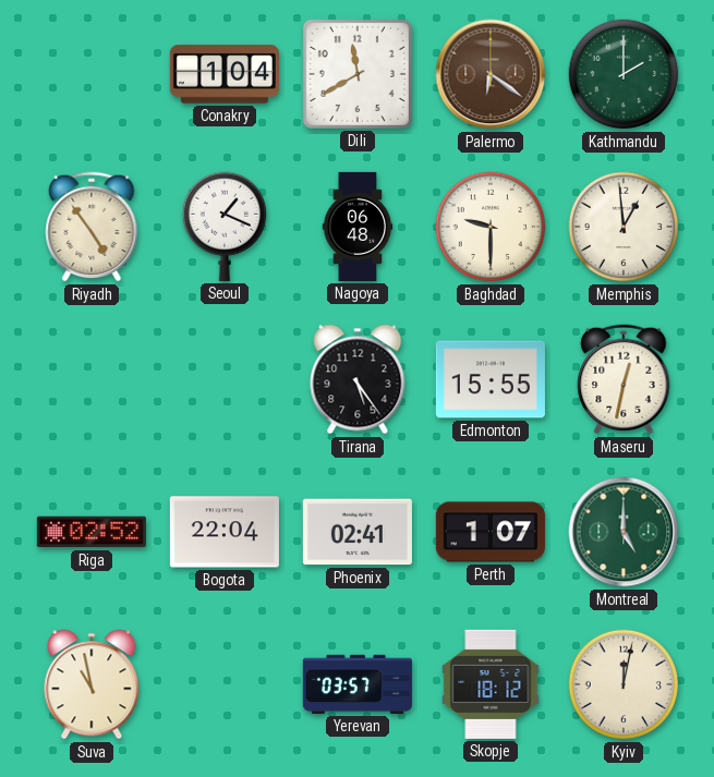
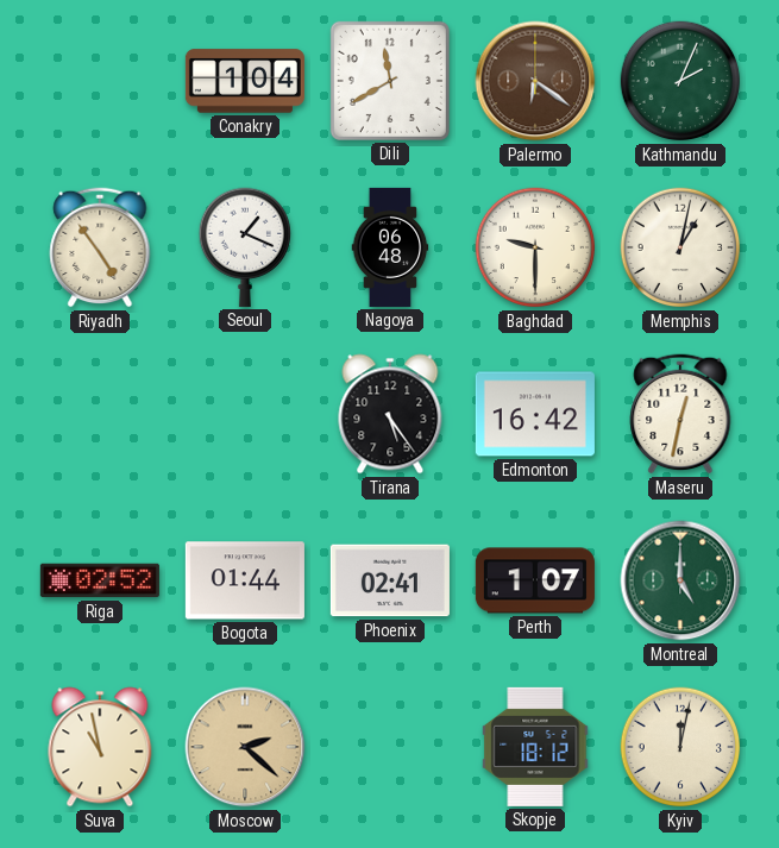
Kathmandu: 2:00 -> 2:04 (680, 81)
Memphis: 12:59 -> 1:02 (680, 247)
Edmonton: 15:55 -> 16:42 (535, 414)
Bogota: 22:04 -> 01:44 (245, 580)
Moscow: none -> 2:22 (245, 747)
Yerevan: 03:57 -> none (358, 684)
